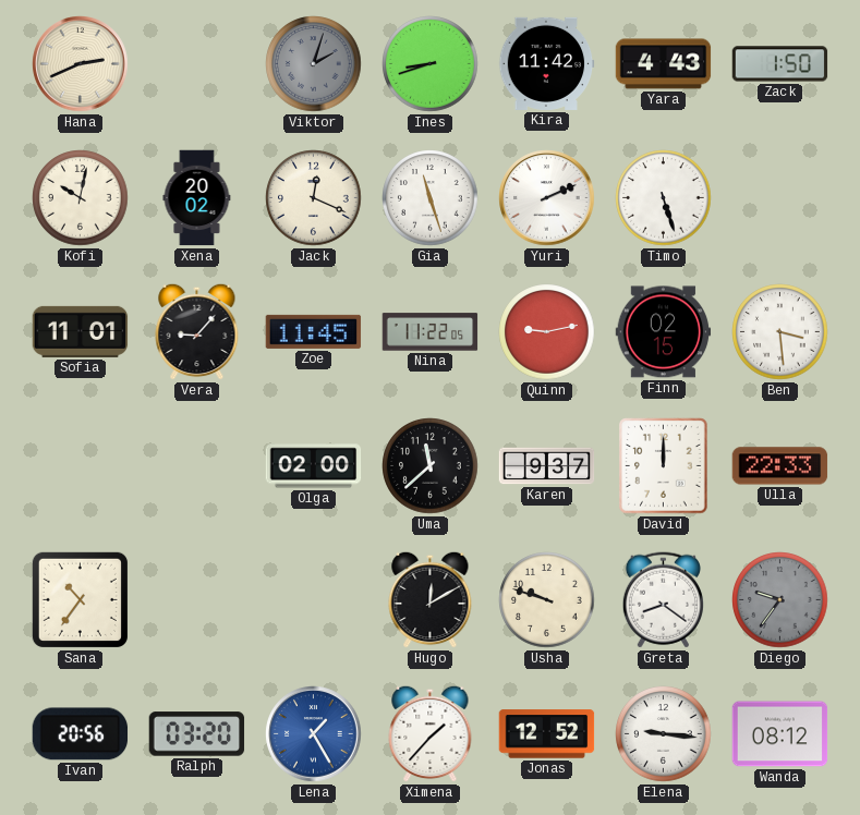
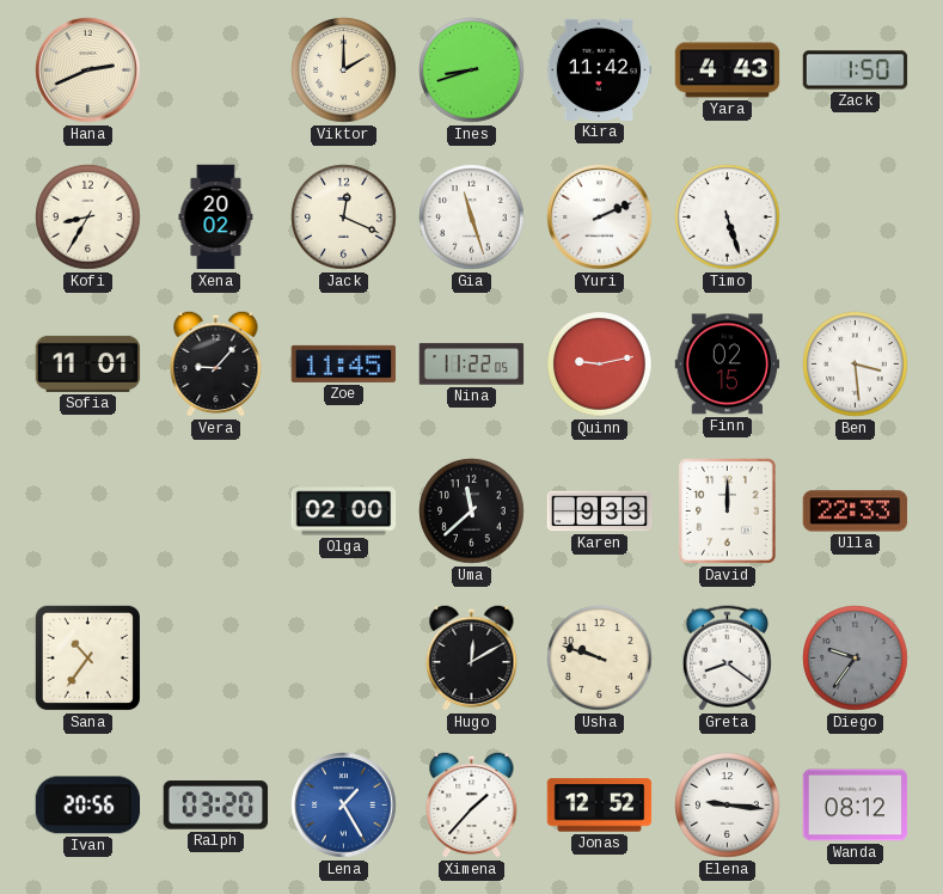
Viktor: 2:03 -> 2:00 (344, 71)
Viktor dial: grey -> cream (344, 71)
Kofi: 10:02 -> 8:35 (88, 218)
Karen: 9:37 -> 9:33 (600, 512)
